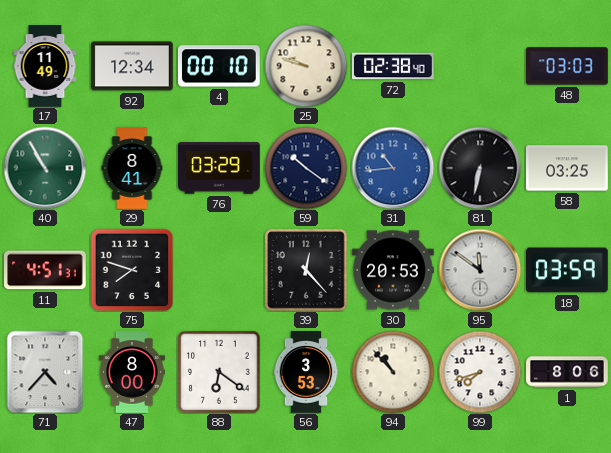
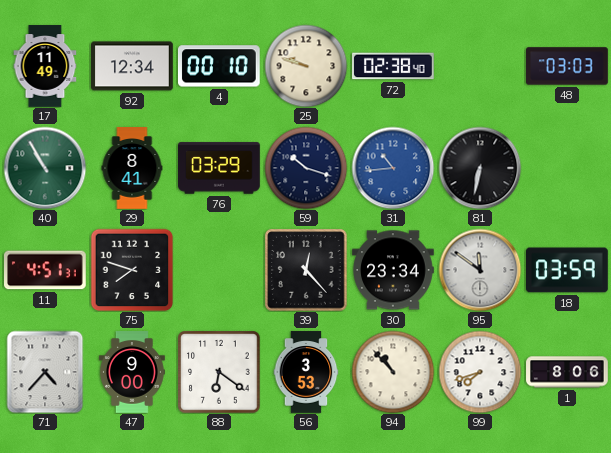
59: 10:21 -> 10:18 (306, 168)
58: 03:25 -> none (567, 168)
30: 20:53 -> 23:34 (393, 270)
47: 8:00 -> 9:00 (132, 372)
